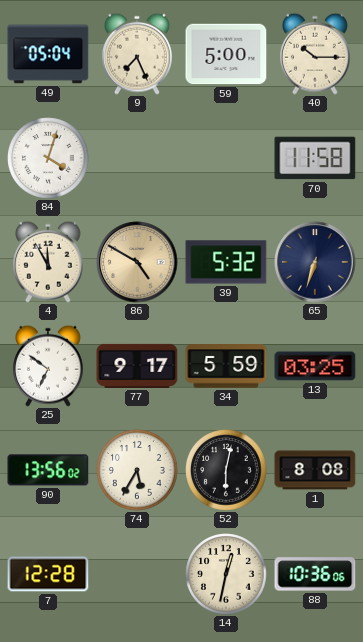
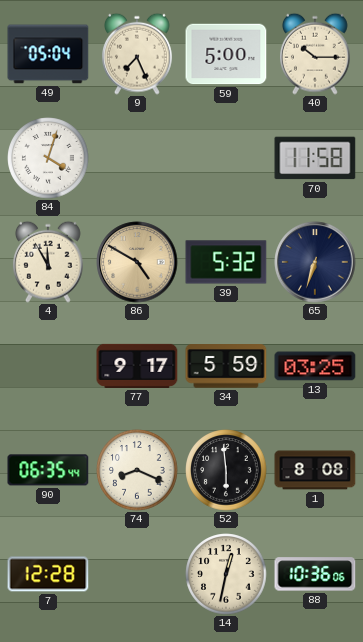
25: 6:51 -> none (49, 366)
90: 13:56 -> 06:35 (48, 470)
74: 5:35 -> 8:19 (137, 470)
52: 6:02 -> 5:59 (226, 470)
